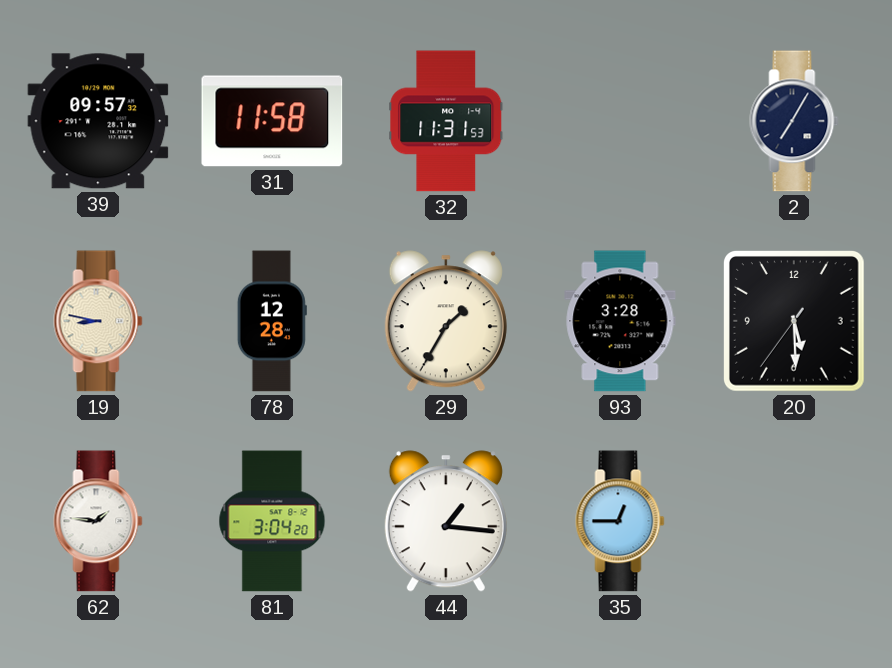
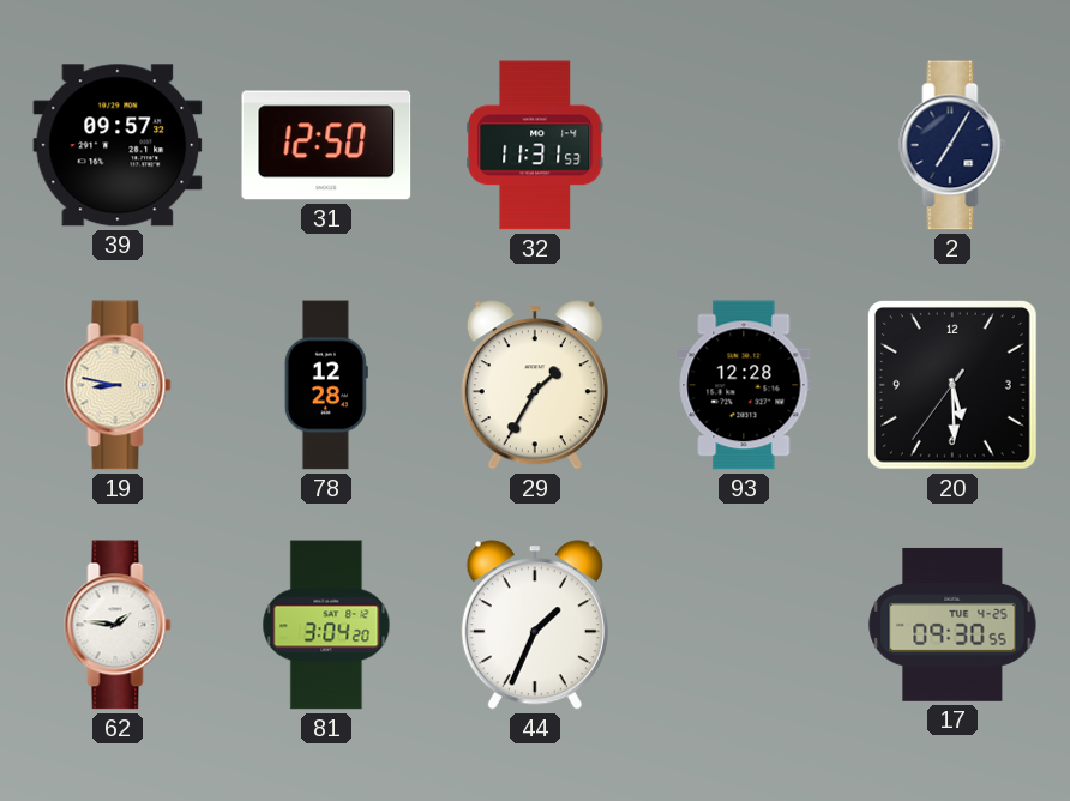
31: 11:58 -> 12:50 (326, 145)
93: 3:28 -> 12:28 (744, 385)
44: 1:16 -> 1:34 (535, 625)
35: 12:45 -> none (620, 521)
17: none -> 09:30 (952, 625)
